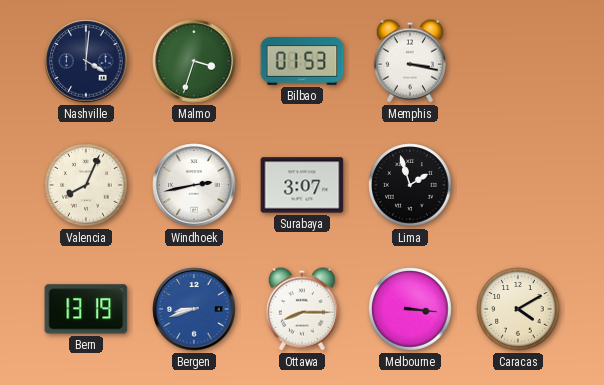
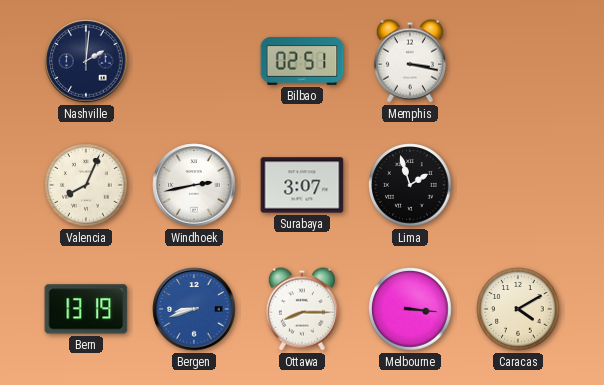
Nashville: 4:01 -> 2:01 (86, 61)
Malmo: 3:33 -> none (194, 61)
Bilbao: 01:53 -> 02:51 (302, 62)
